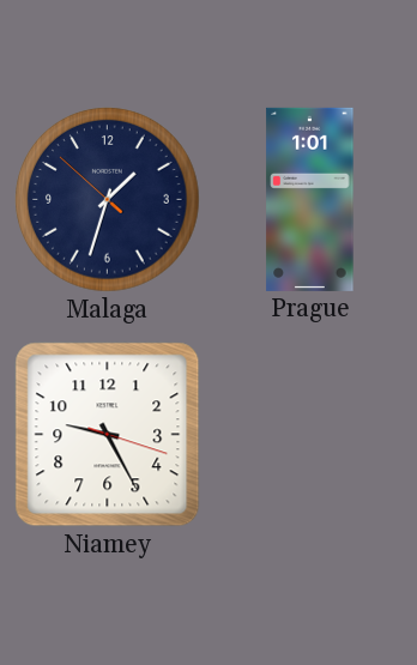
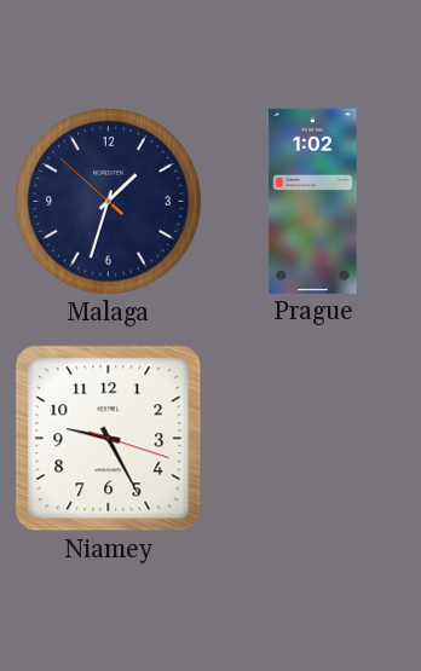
Prague: 1:01 -> 1:02 (313, 201)
